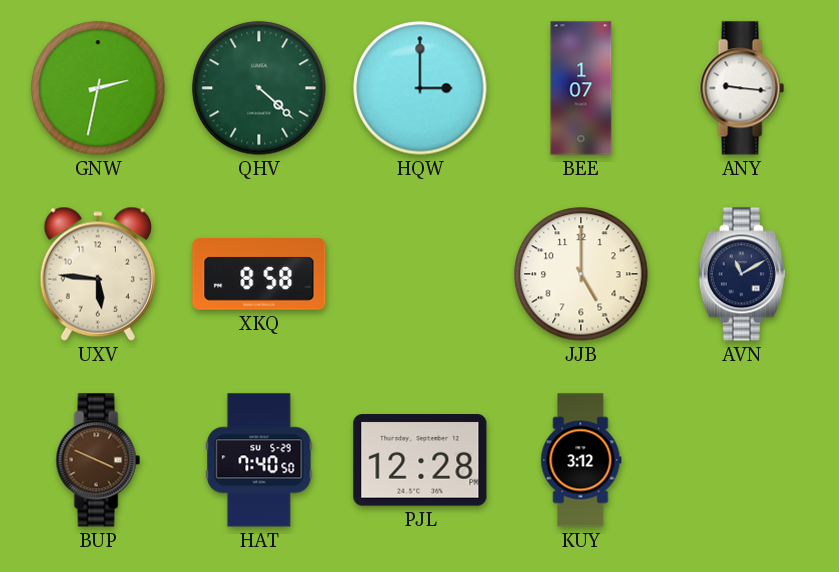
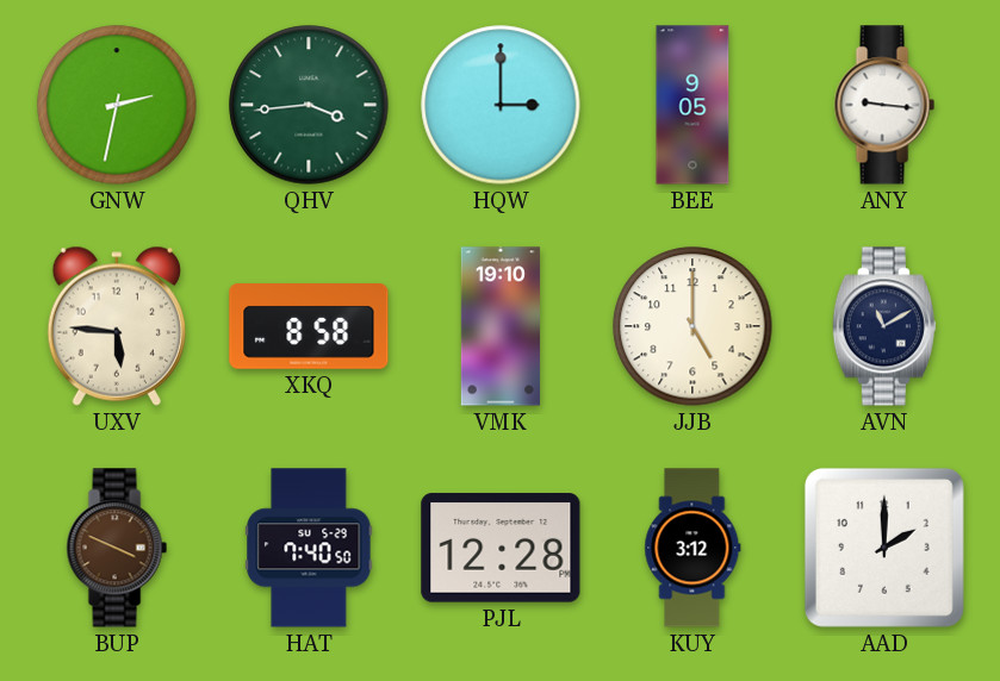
QHV: 4:22 -> 3:44 (309, 105)
BEE: 1:07 -> 9:05 (692, 105)
VMK: none -> 19:10 (501, 326)
AAD: none -> 2:00 (884, 548)
